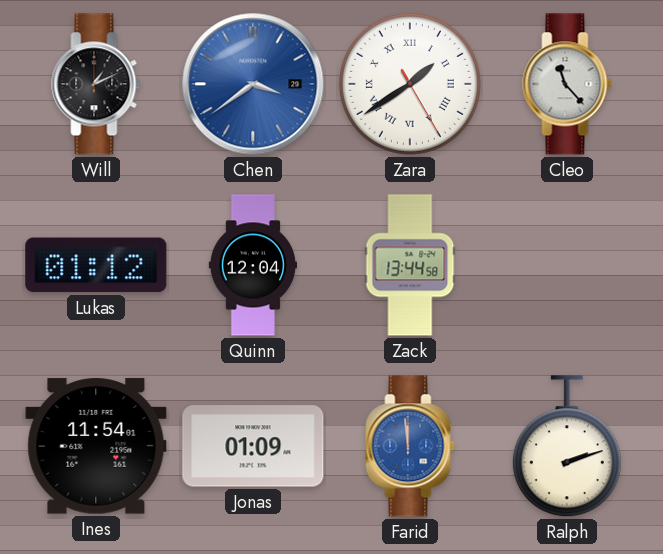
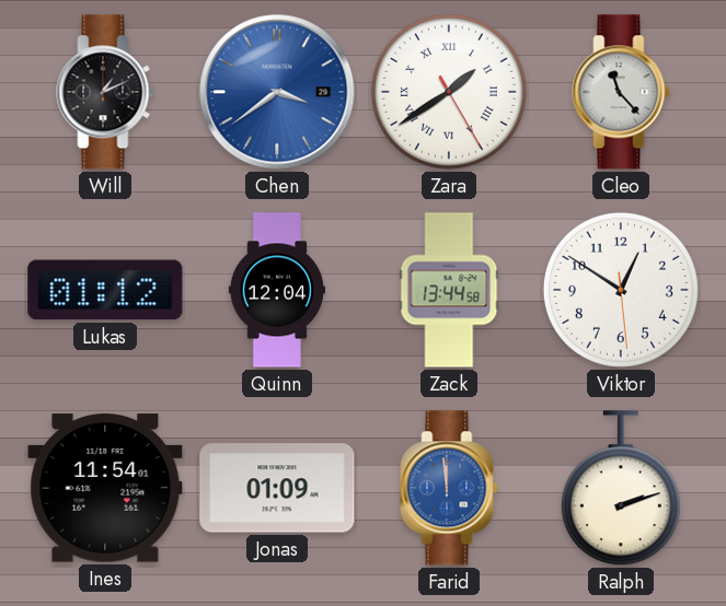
Viktor: none -> 12:50 (621, 290)
